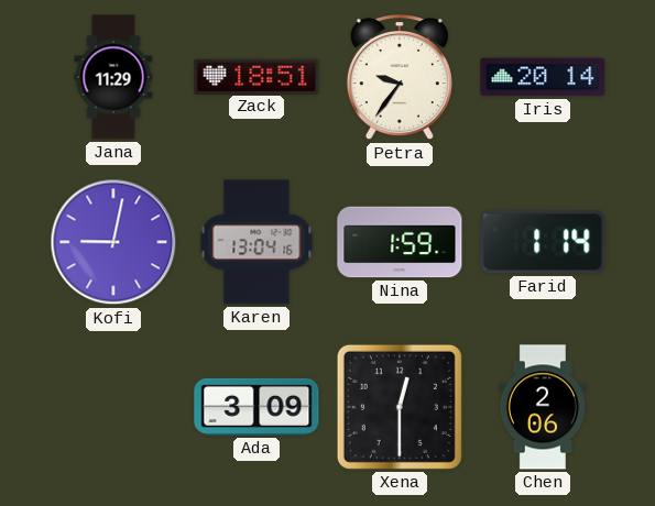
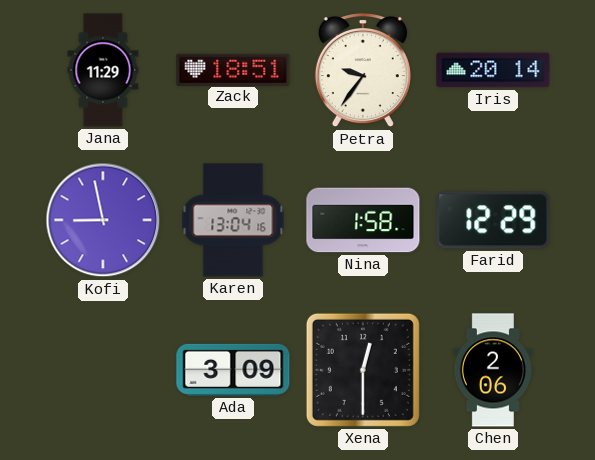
Kofi: 9:02 -> 8:58 (103, 220)
Nina: 1:59 -> 1:58 (363, 220)
Farid: 1:14 -> 12:29 (493, 220)
